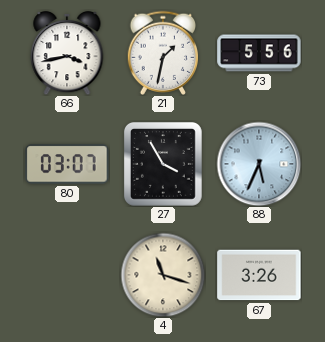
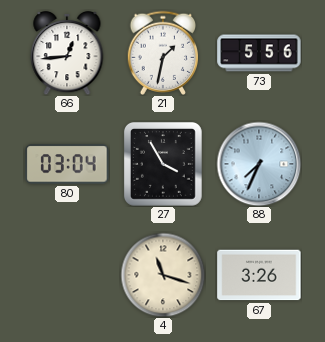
66: 3:43 -> 12:44 (67, 53)
80: 03:07 -> 03:04 (67, 164)
88: 5:34 -> 7:34 (259, 164)
